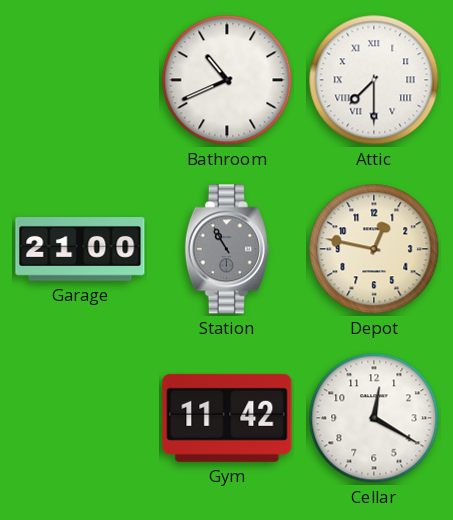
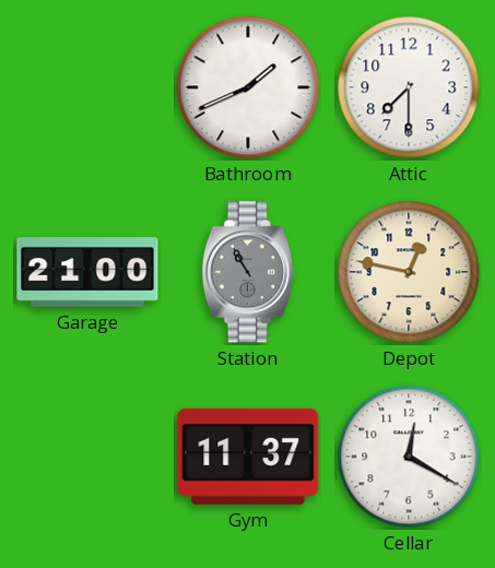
Bathroom: 10:41 -> 1:41 (248, 87)
Attic numerals: Roman -> Arabic (409, 87)
Gym: 11:42 -> 11:37 (248, 457)
